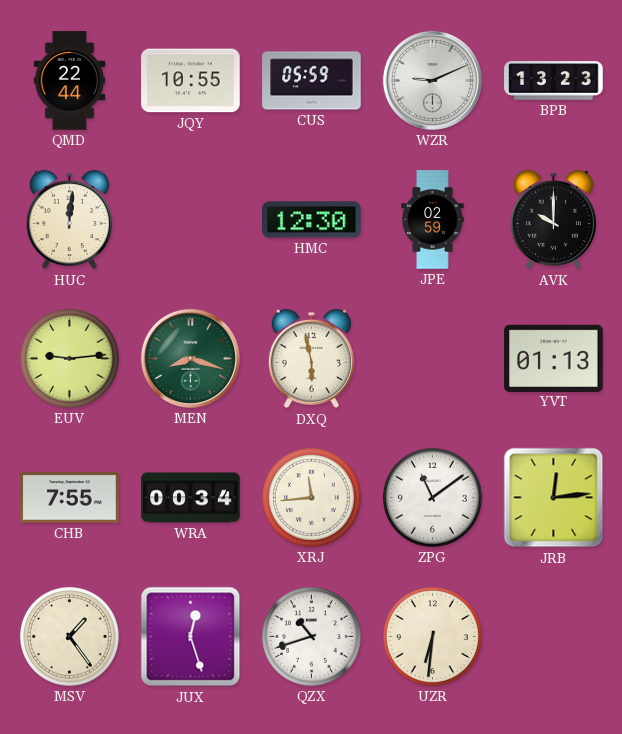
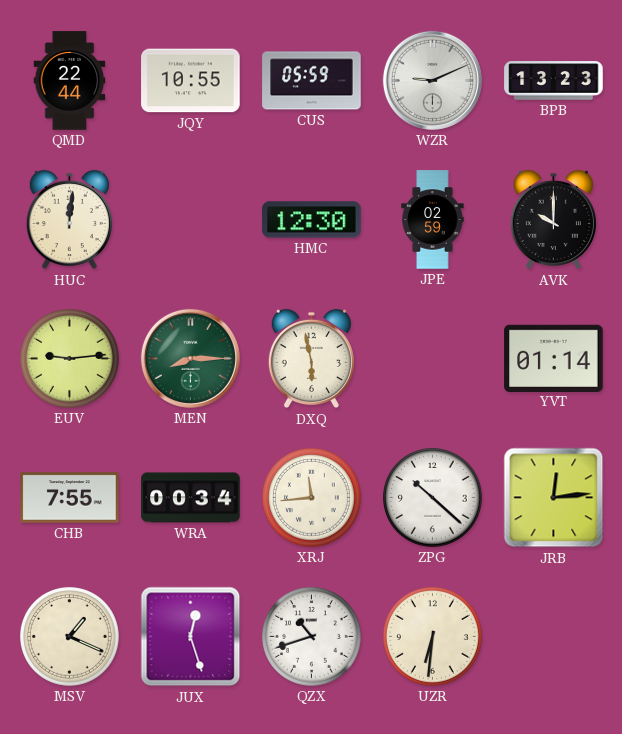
MEN: 8:18 -> 8:15 (190, 358)
YVT: 01:13 -> 01:14 (554, 358)
ZPG: 11:09 -> 10:22 (433, 498)
MSV: 1:24 -> 1:19 (70, 637)
